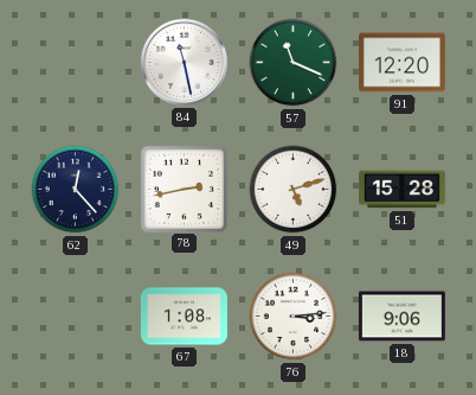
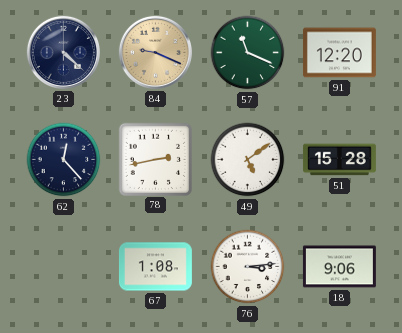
23: none -> 4:22 (63, 52)
84: 11:28 -> 9:19 (155, 52)
84 dial: white -> champagne (155, 52)
49: 5:12 -> 5:09 (248, 160)
